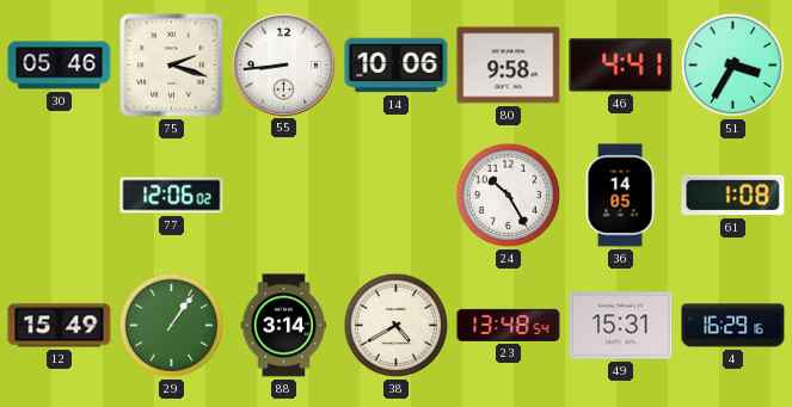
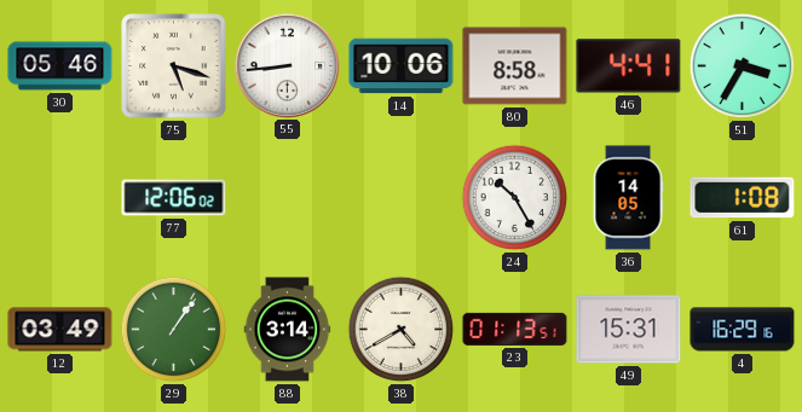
75: 2:18 -> 5:18 (174, 66)
80: 9:58 -> 8:58 (515, 66)
12: 15:49 -> 03:49 (60, 330)
23: 13:48 -> 01:13 (515, 329)
